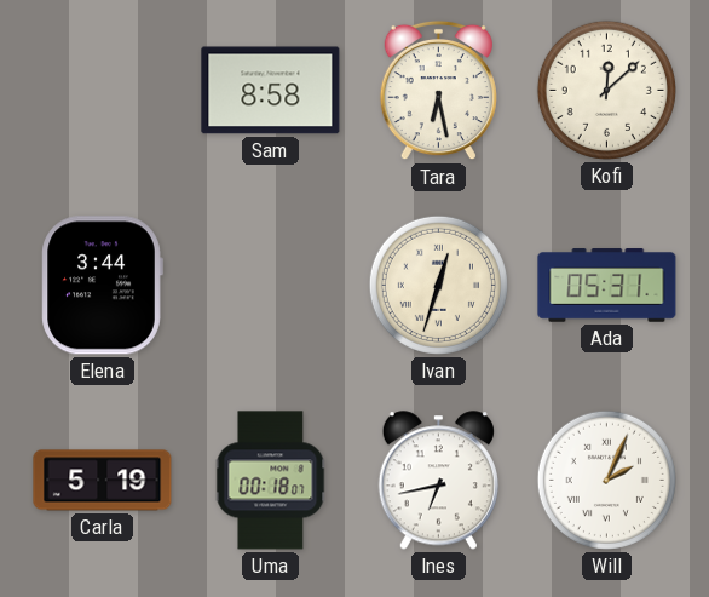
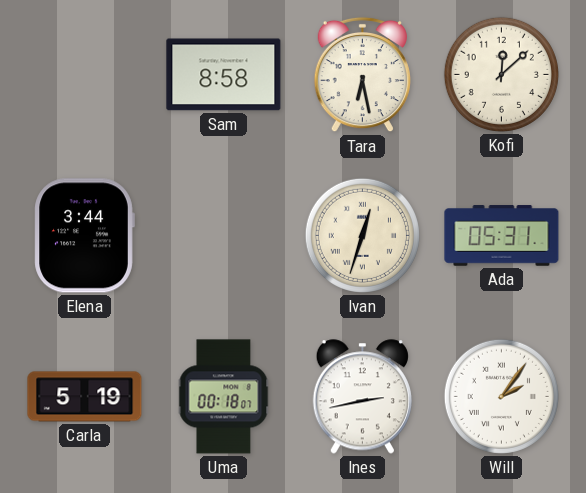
Ines: 6:43 -> 2:43 (362, 397)
Will: 2:04 -> 2:06 (501, 396)
